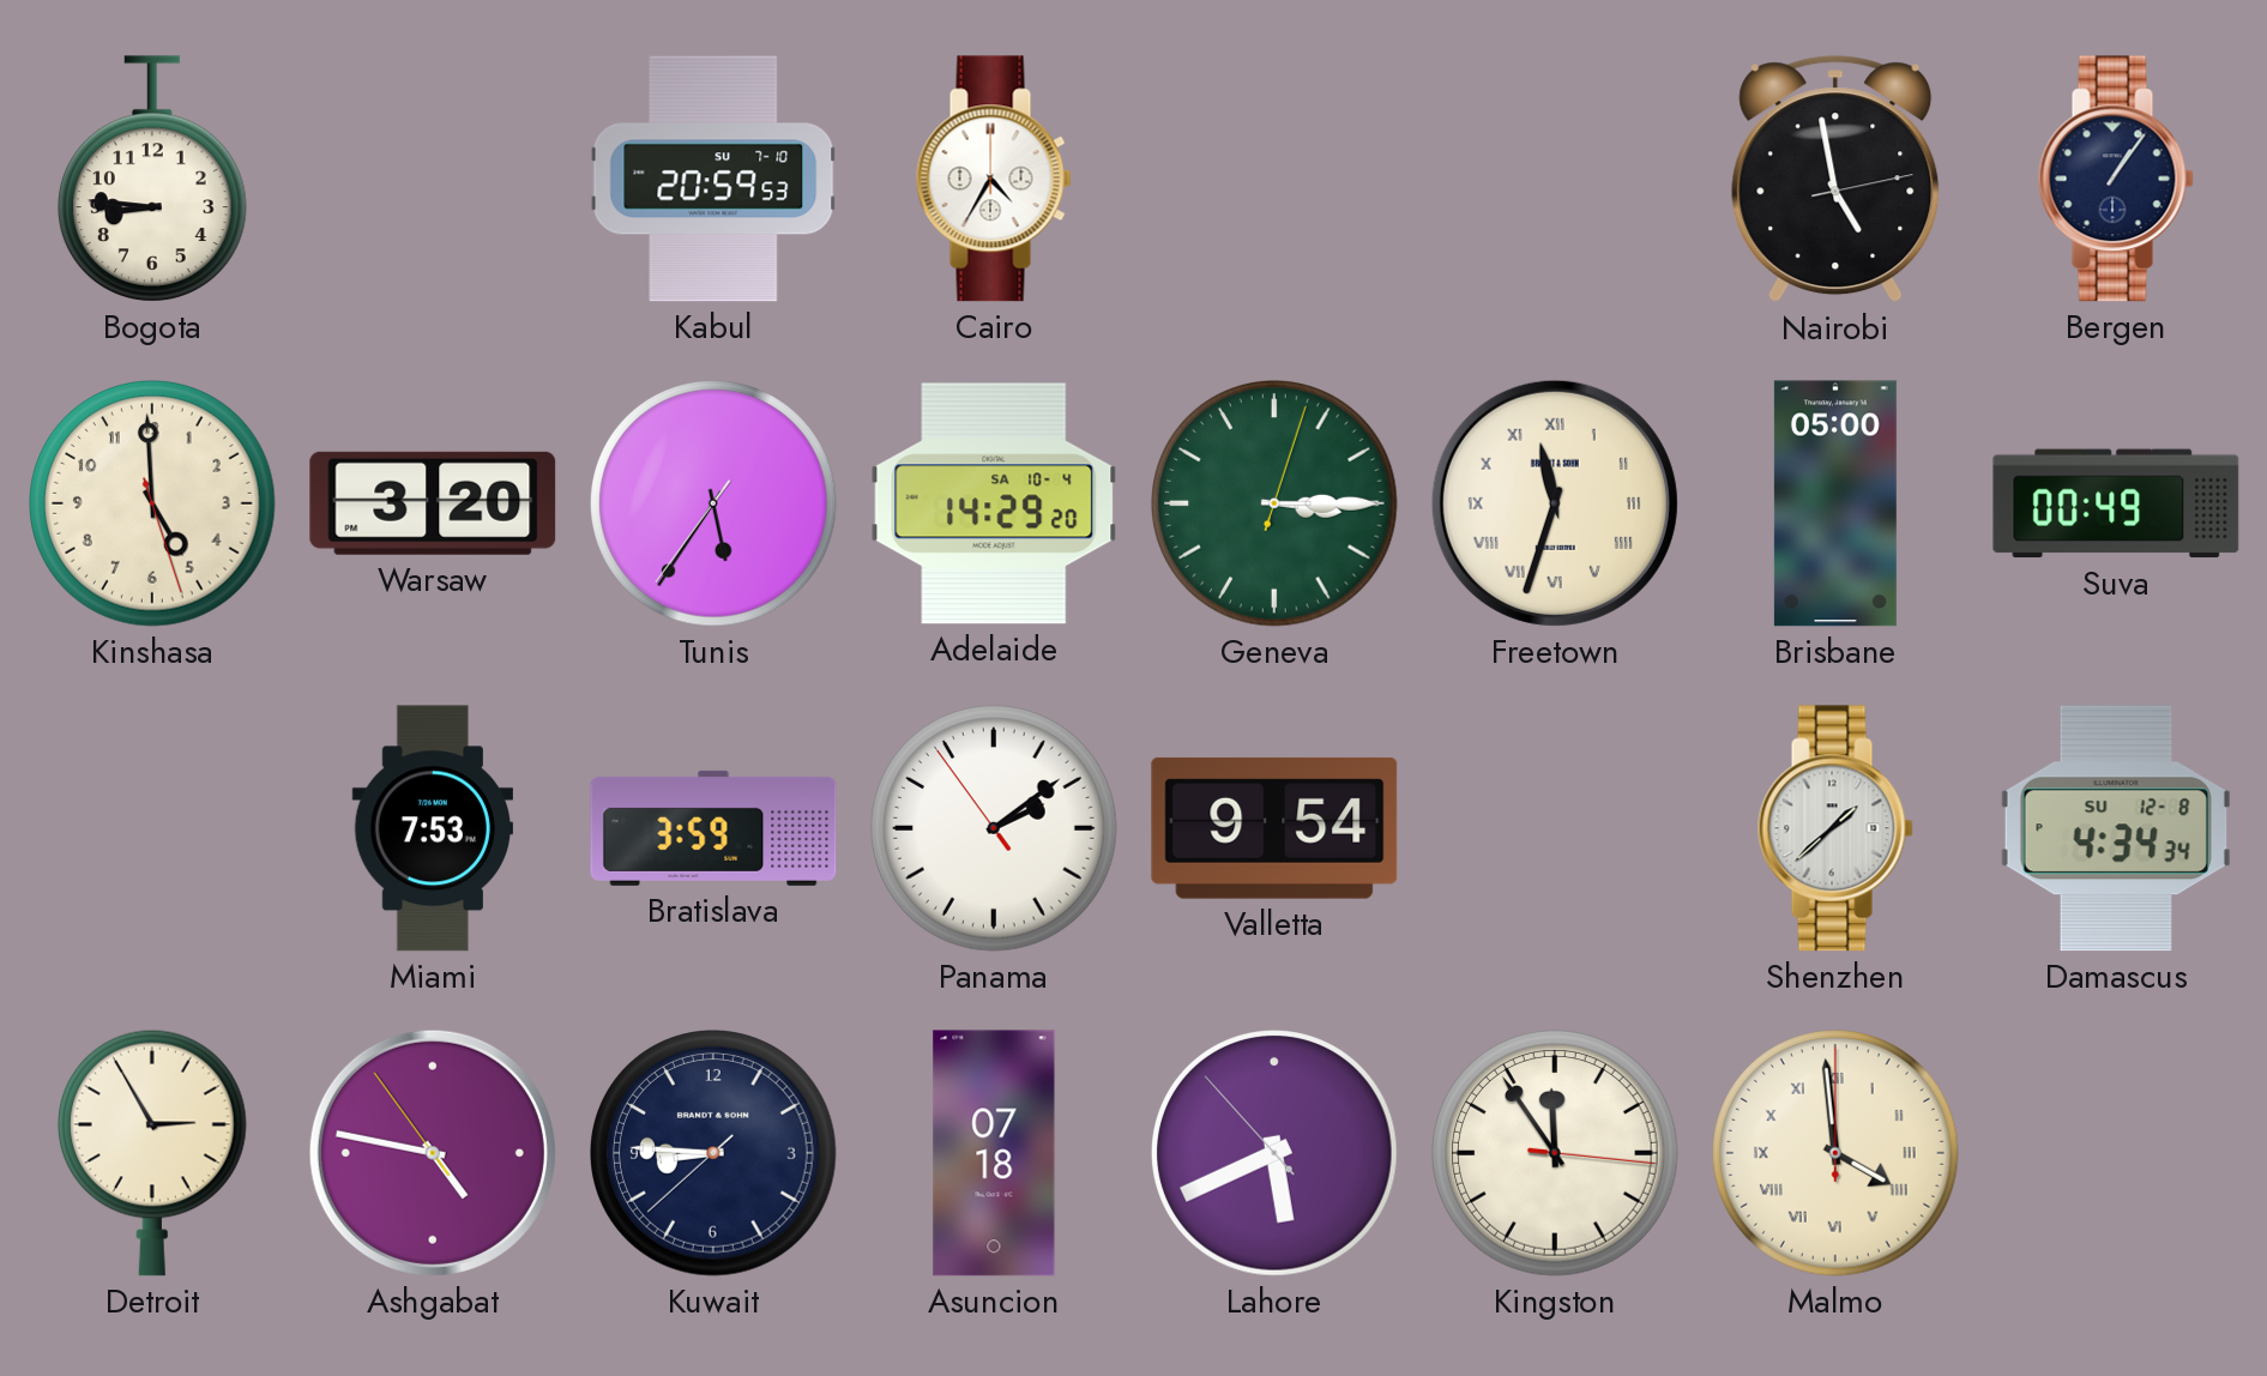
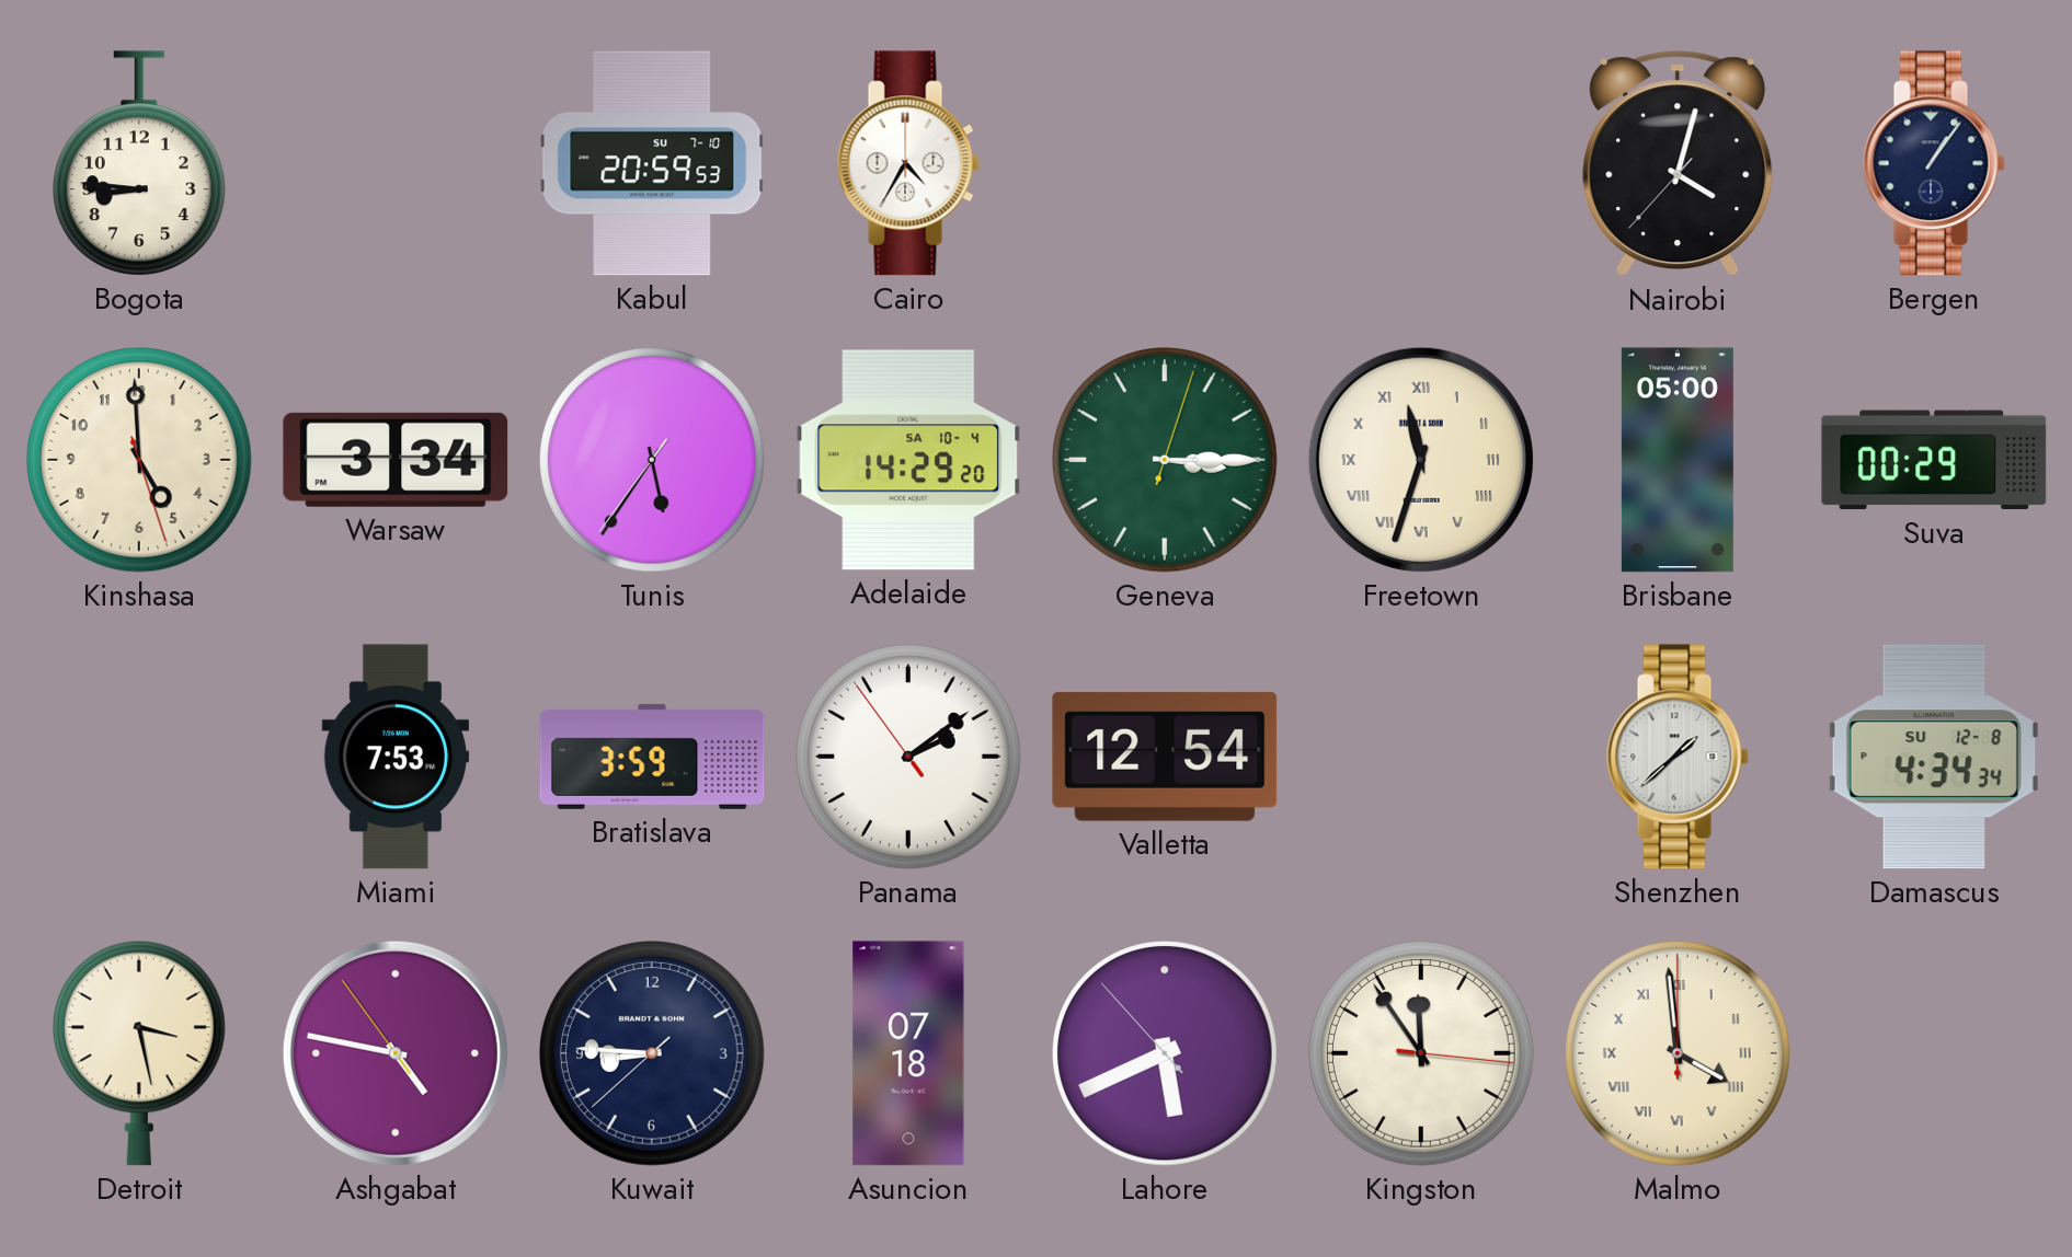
Nairobi: 4:58 -> 4:02 (1678, 164)
Warsaw: 3:20 -> 3:34 (396, 460)
Suva: 00:49 -> 00:29 (1934, 460)
Valletta: 9:54 -> 12:54 (1165, 757)
Detroit: 2:55 -> 3:28 (139, 1053)
